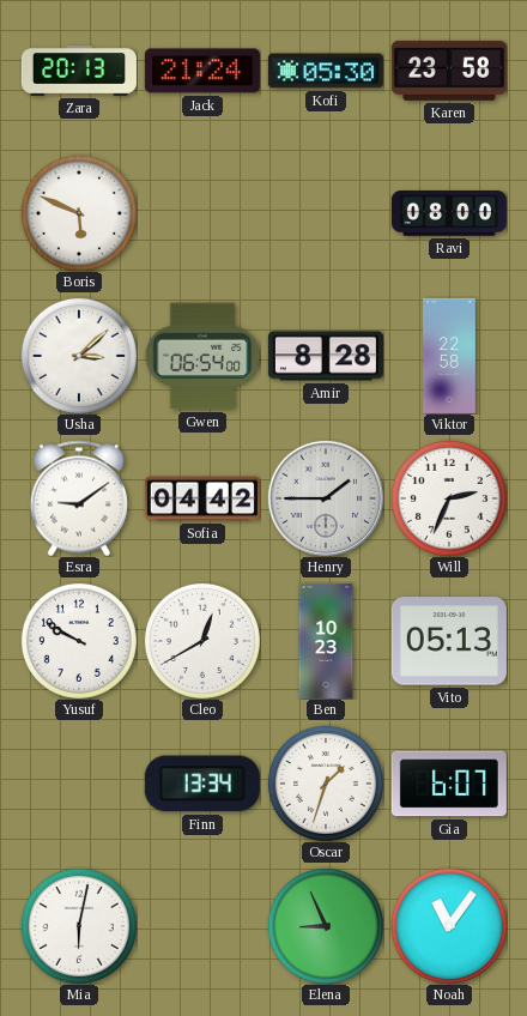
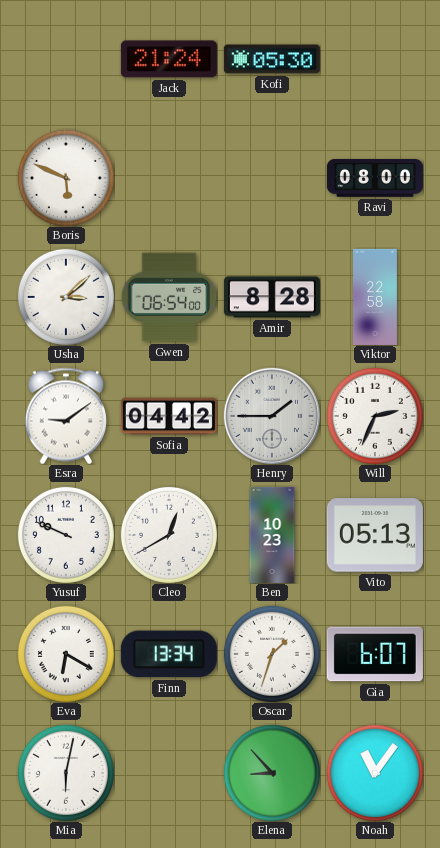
Zara: 20:13 -> none (79, 71)
Karen: 23:58 -> none (449, 71)
Yusuf: 9:50 -> 9:49 (66, 535)
Eva: none -> 6:20 (66, 654)
Elena: 8:56 -> 8:53 (272, 773)
